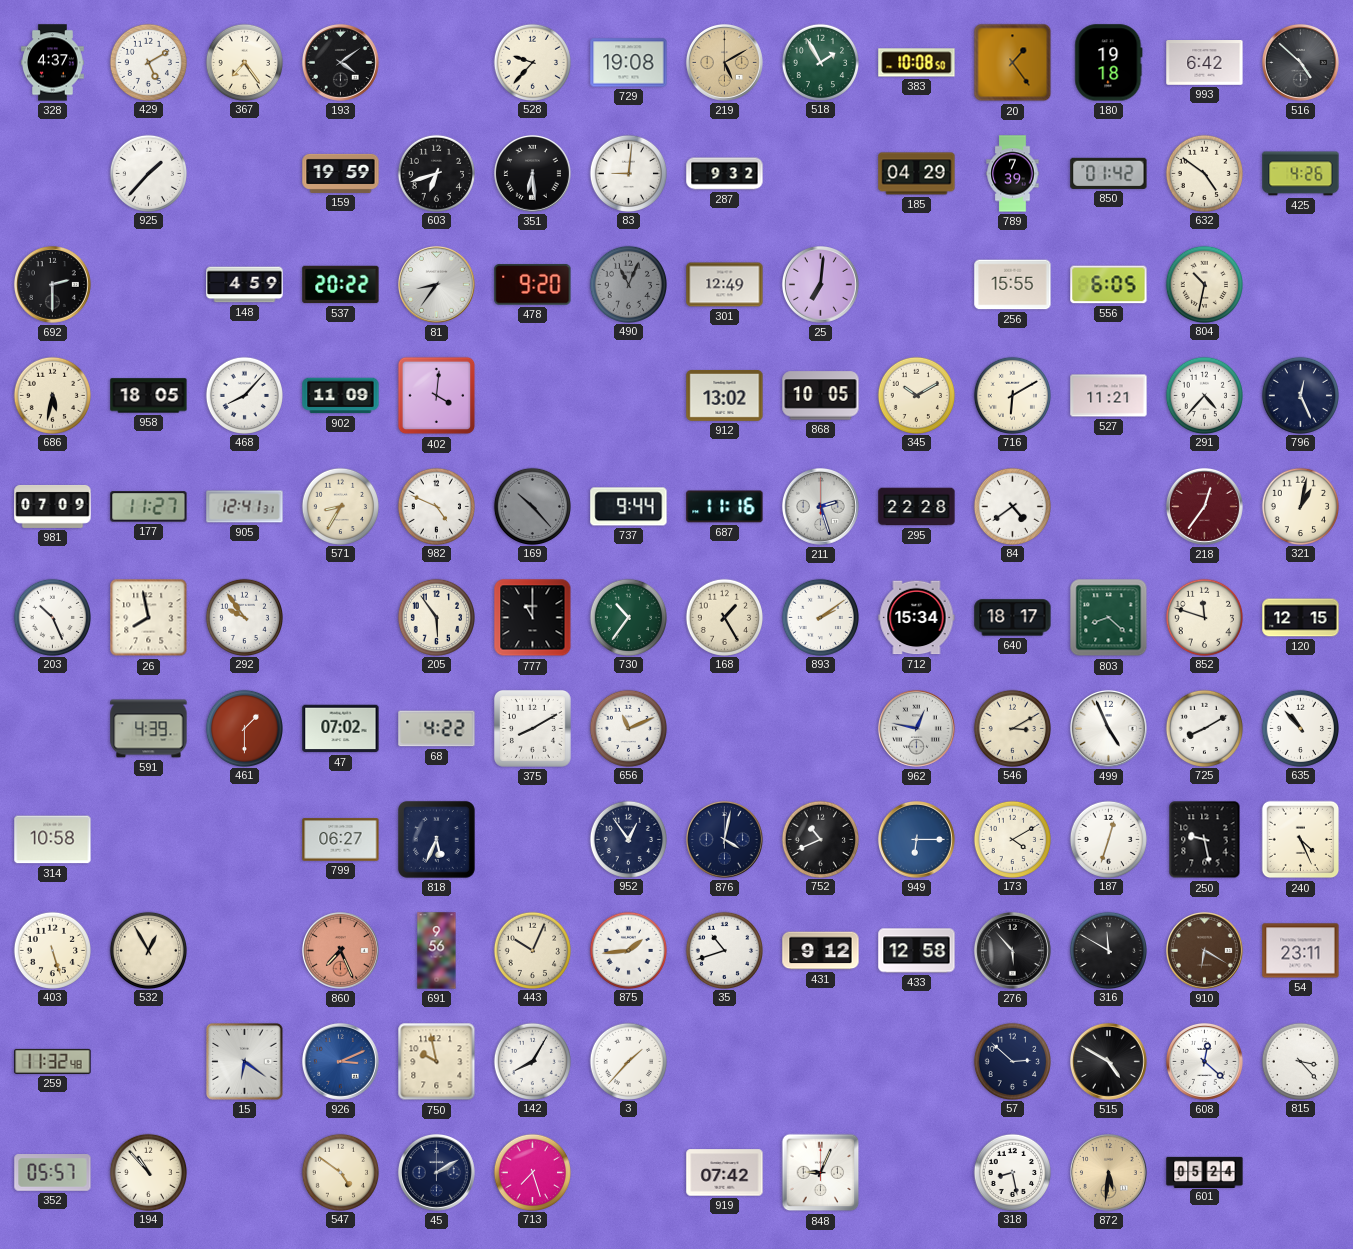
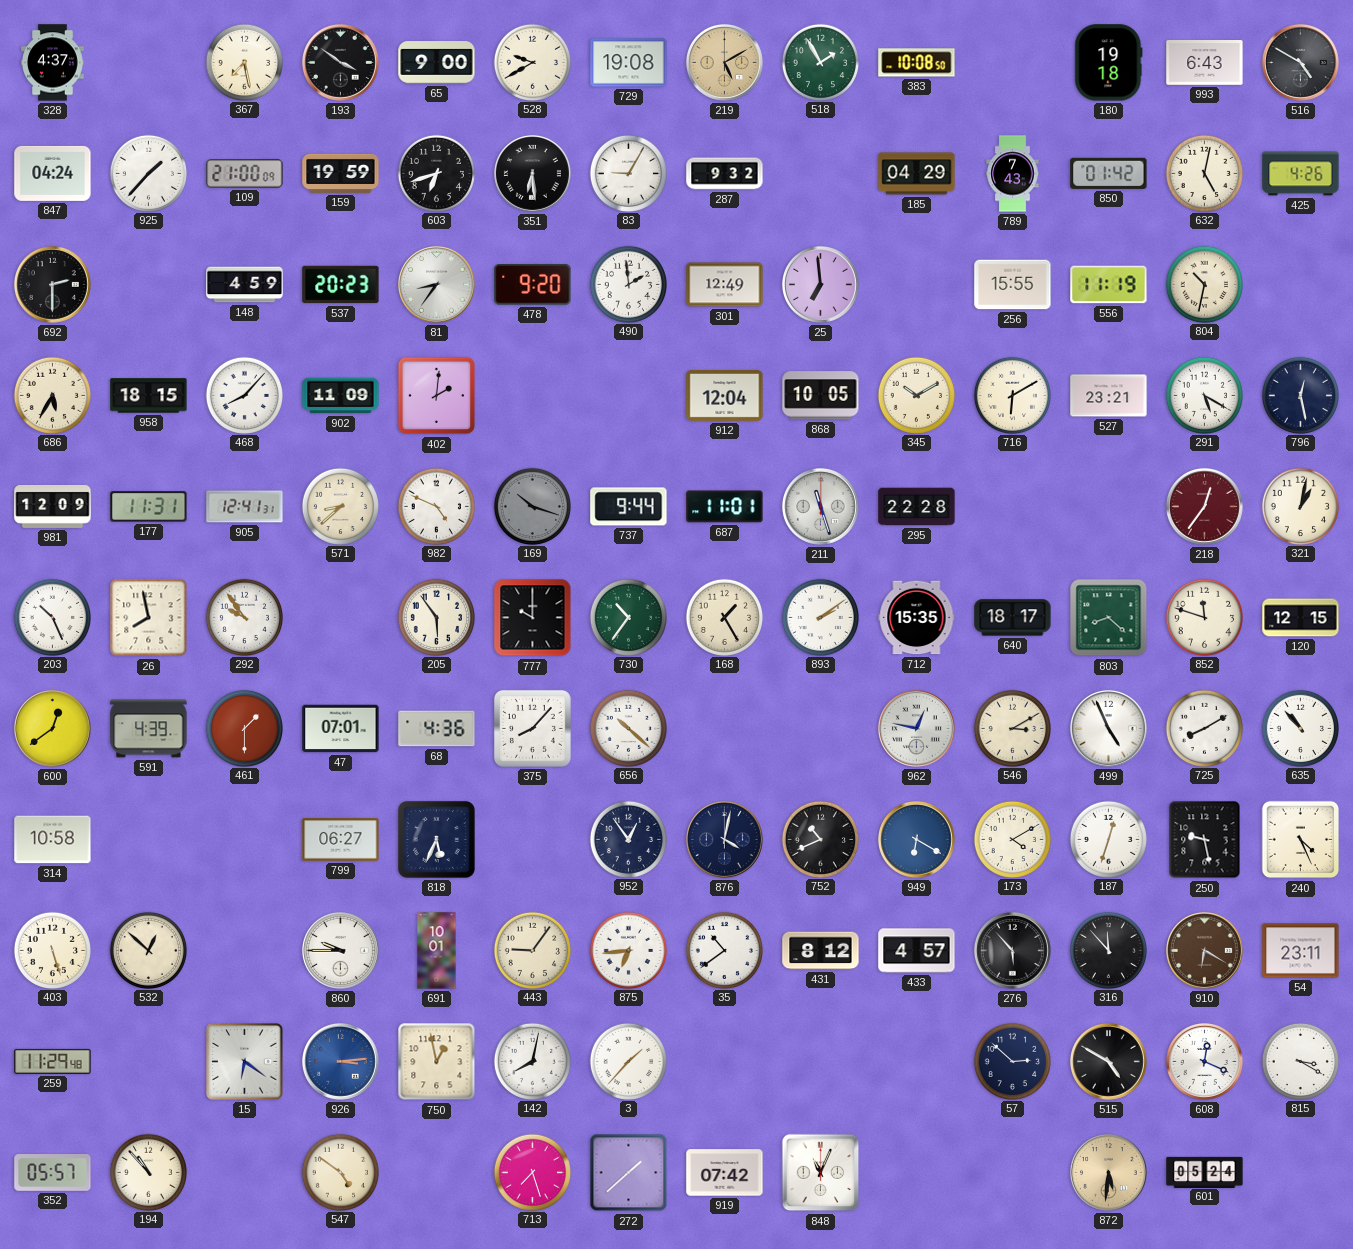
429: 5:10 -> none (148, 62)
367: 7:24 -> 7:28 (244, 62)
193: 4:09 -> 3:51 (340, 62)
65: none -> 9:00 (437, 63)
528: 9:37 -> 9:40 (532, 62)
20: 1:24 -> none (1013, 63)
993: 6:42 -> 6:43 (1205, 63)
516: 4:52 -> 4:50 (1300, 62)
847: none -> 04:24 (53, 173)
109: none -> 21:00 (245, 174)
83: 9:01 -> 9:05 (628, 173)
789: 7:39 -> 7:43 (1013, 174)
632: 4:51 -> 5:02 (1204, 173)
537: 20:22 -> 20:23 (341, 285)
490: 11:04 -> 1:59 (628, 284)
490 dial: grey -> white (628, 284)
25: 7:01 -> 6:59 (820, 284)
556: 6:05 -> 11:19 (1109, 285)
686: 5:32 -> 5:35 (52, 395)
958: 18:05 -> 18:15 (149, 396)
402: 4:01 -> 2:01 (437, 396)
912: 13:02 -> 12:04 (725, 395)
527: 11:21 -> 23:21 (1109, 396)
291: 4:37 -> 5:20 (1204, 395)
796: 12:26 -> 12:28 (1300, 395)
981: 07:09 -> 12:09 (53, 506)
177: 11:27 -> 11:31 (149, 507)
571: 8:35 -> 8:38 (340, 506)
169: 10:23 -> 10:18 (532, 506)
687: 11:16 -> 11:01 (725, 507)
211: 2:27 -> 11:27 (820, 506)
84: 4:39 -> none (1012, 506)
777: 11:00 -> 10:00 (533, 618)
712: 15:34 -> 15:35 (917, 618)
600: none -> 12:39 (52, 728)
47: 07:02 -> 07:01 (341, 729)
68: 4:22 -> 4:36 (437, 729)
375: 8:10 -> 8:07 (532, 728)
656: 11:11 -> 10:22 (628, 728)
949: 6:15 -> 6:20 (916, 839)
532: 12:55 -> 12:52 (148, 950)
860: 7:26 -> 9:45 (340, 950)
860 dial: salmon -> white (340, 950)
691: 9:56 -> 10:01 (437, 951)
443: 10:04 -> 9:06 (532, 950)
875: 1:44 -> 6:44 (628, 950)
35: 10:42 -> 10:39 (724, 950)
431: 9:12 -> 8:12 (821, 951)
433: 12:58 -> 4:57 (917, 951)
316: 11:50 -> 11:53 (1108, 950)
259: 11:32 -> 11:29 (53, 1061)
926: 3:11 -> 3:14 (340, 1061)
750: 9:58 -> 12:58 (437, 1062)
142: 8:05 -> 8:02 (532, 1061)
608: 12:22 -> 12:19 (1204, 1061)
815: 3:23 -> 3:20 (1300, 1061)
45: 2:10 -> none (436, 1172)
272: none -> 1:38 (629, 1173)
848: 9:04 -> 11:04 (821, 1173)
318: 8:28 -> none (1012, 1172)
